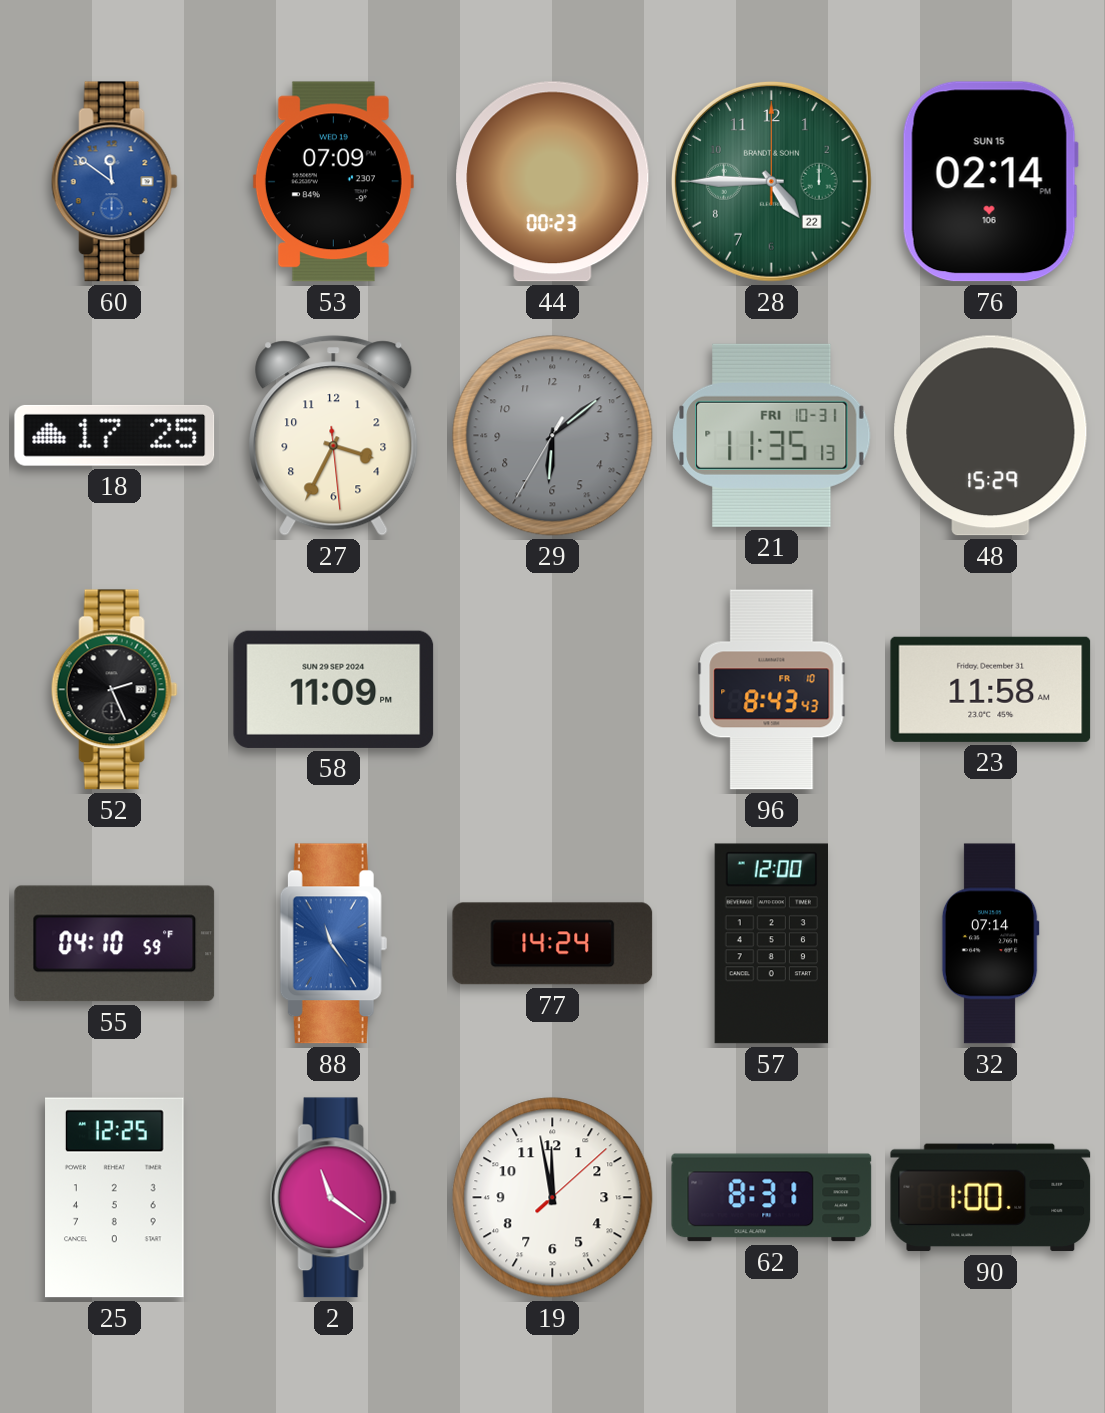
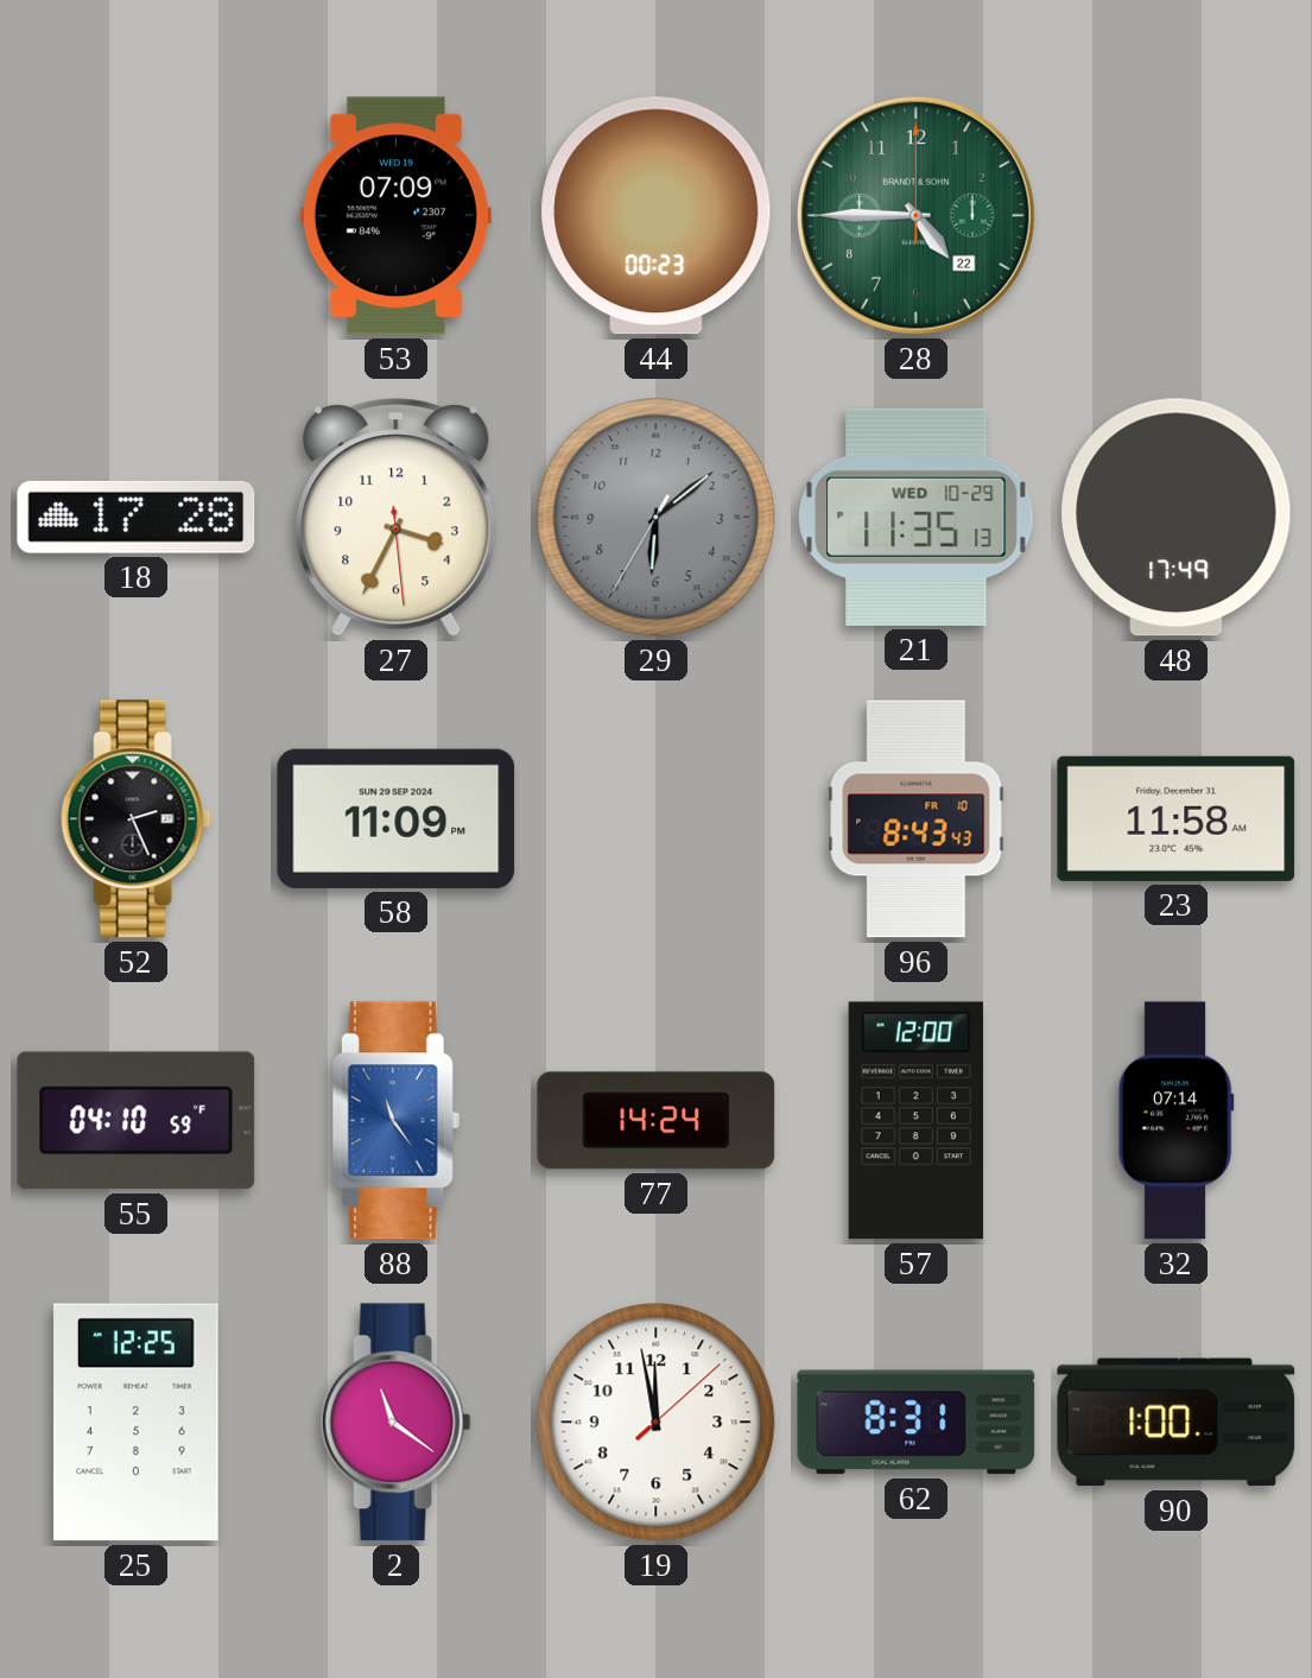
60: 11:51 -> none (114, 182)
76: 02:14 -> none (990, 182)
18: 17:25 -> 17:28 (137, 517)
21 date: FRI 10-31 -> WED 10-29 (917, 517)
48: 15:29 -> 17:49 (1177, 518)
